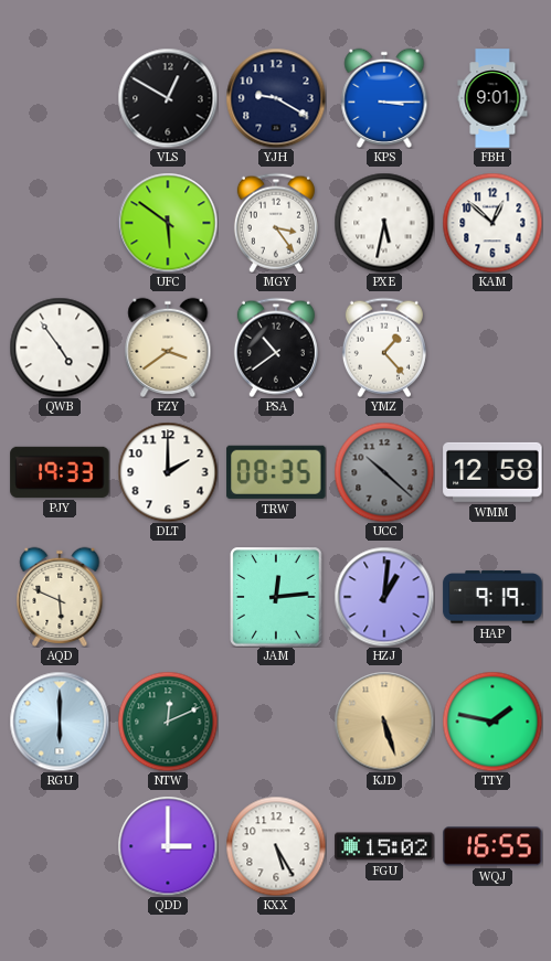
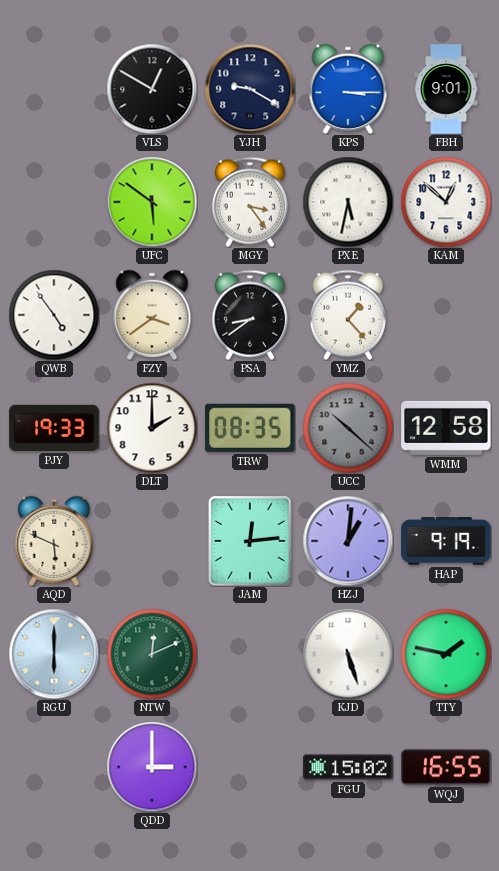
PSA: 10:39 -> 8:39 (250, 315)
KJD dial: champagne -> white (348, 654)
KXX: 5:25 -> none (276, 846)
